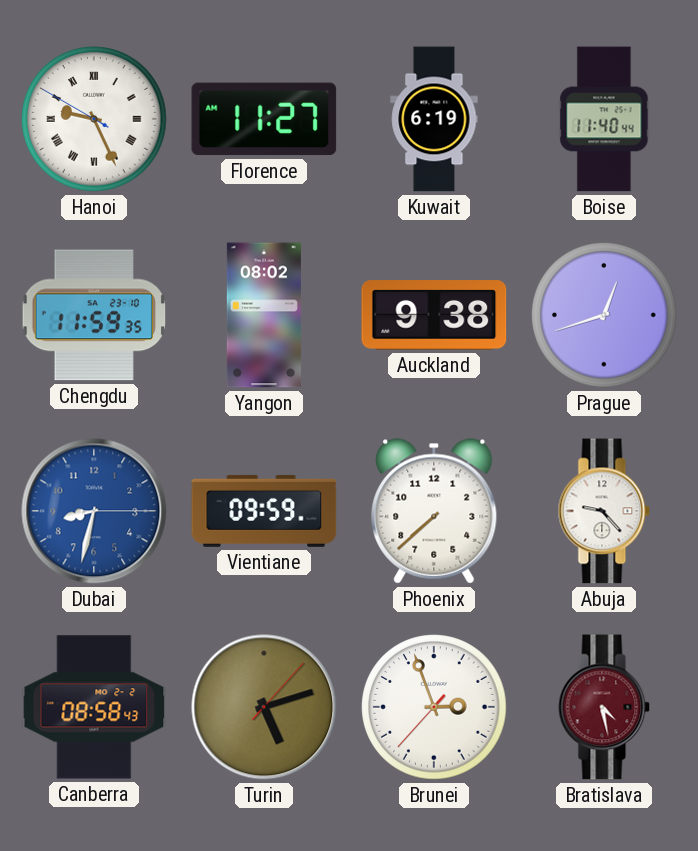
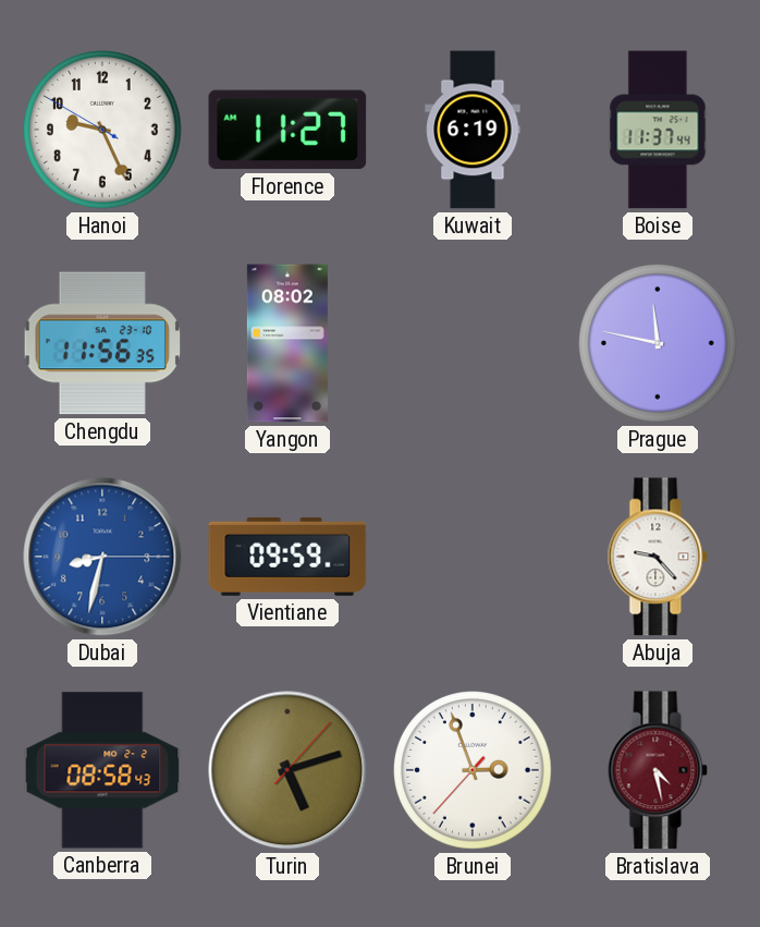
Hanoi numerals: Roman -> Arabic (102, 130)
Boise: 11:40 -> 11:37 (658, 130)
Chengdu: 11:59 -> 11:56 (101, 343)
Auckland: 9:38 -> none (434, 315)
Prague: 12:42 -> 11:47 (658, 343)
Phoenix: 7:38 -> none (434, 511)
